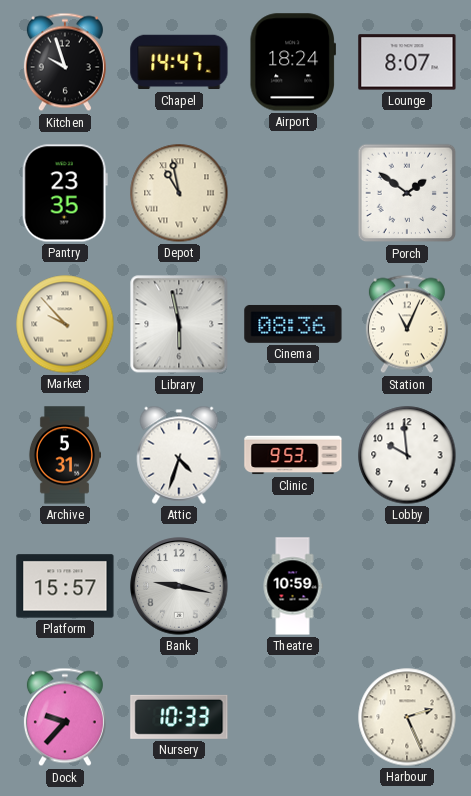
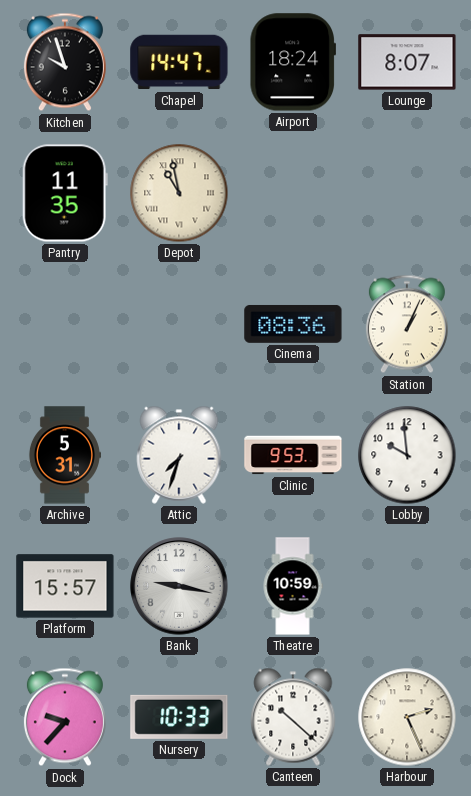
Pantry: 23:35 -> 11:35 (65, 193)
Porch: 1:51 -> none (407, 193)
Market: 9:53 -> none (65, 324)
Library: 5:58 -> none (179, 324)
Station: 11:04 -> 1:04 (407, 324)
Attic: 4:33 -> 7:33 (179, 455)
Canteen: none -> 10:22 (293, 717)
